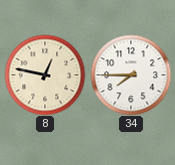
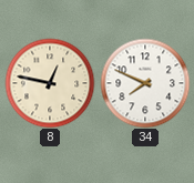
34: 7:45 -> 7:49 (145, 83)
